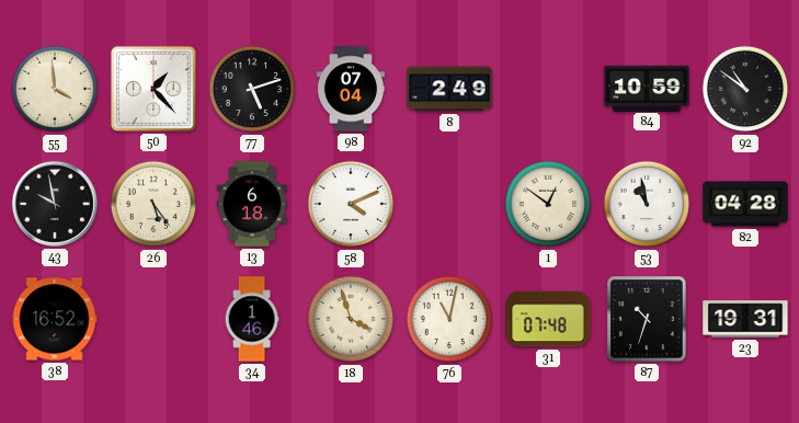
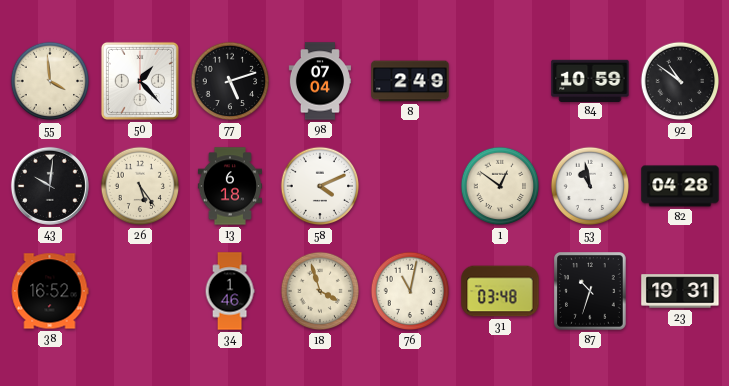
43: 9:58 -> 10:01 (50, 186)
31: 07:48 -> 03:48 (500, 291)
